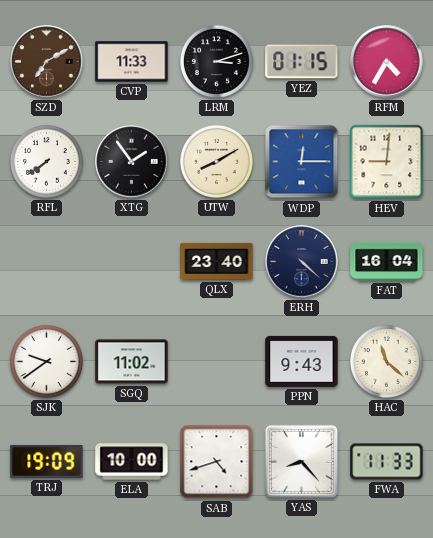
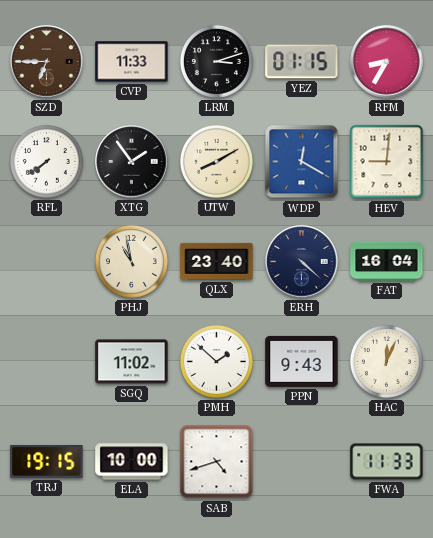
SZD: 7:10 -> 6:45 (47, 62)
RFM: 4:35 -> 8:35 (387, 62)
WDP: 12:15 -> 12:20 (302, 162)
PHJ: none -> 10:58 (131, 261)
SJK: 9:39 -> none (46, 361)
PMH: none -> 1:52 (216, 361)
HAC: 11:22 -> 12:04 (386, 361)
TRJ: 19:09 -> 19:15 (47, 461)
YAS: 8:23 -> none (301, 461)
